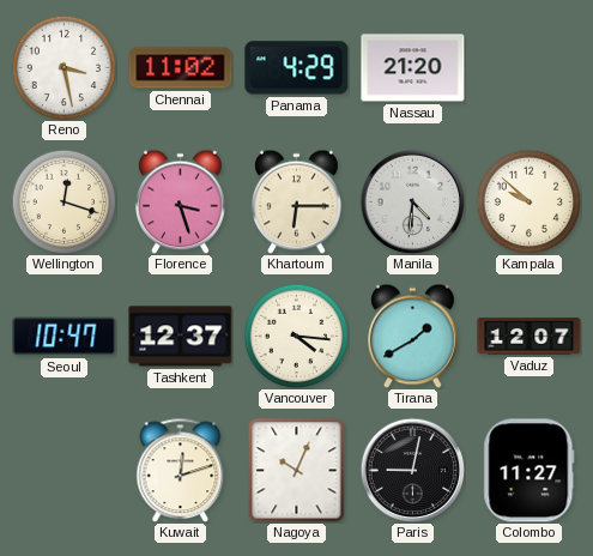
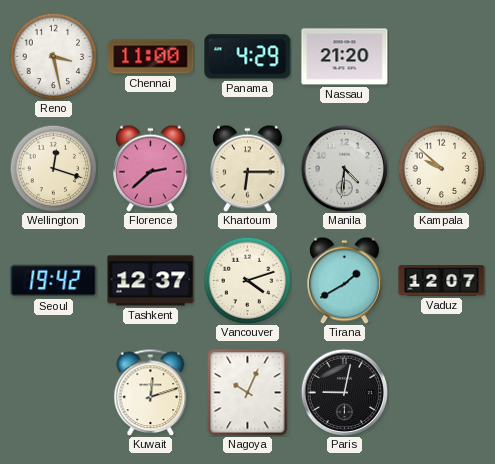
Chennai: 11:02 -> 11:00 (151, 57)
Florence: 3:27 -> 2:38 (151, 168)
Seoul: 10:47 -> 19:42 (54, 281)
Vancouver: 4:16 -> 4:12 (247, 280)
Colombo: 11:27 -> none (530, 471)
